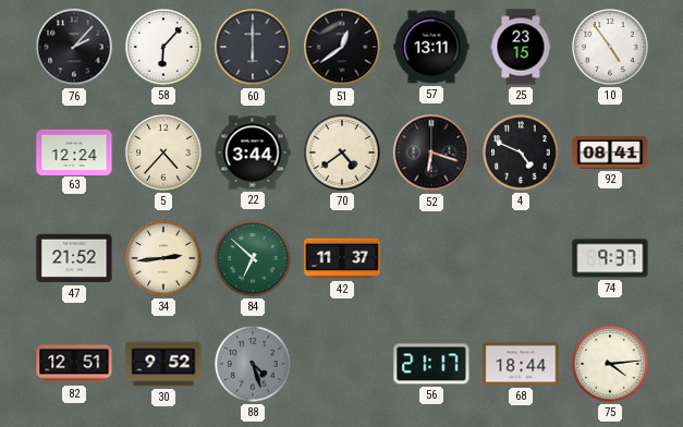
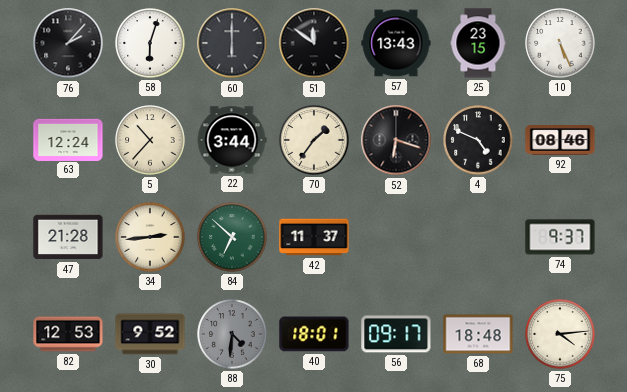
58: 6:07 -> 6:03 (150, 43)
51: 12:39 -> 11:51 (314, 43)
57: 13:11 -> 13:43 (396, 43)
10: 4:54 -> 5:26 (560, 43)
5: 4:37 -> 10:37 (150, 140)
70: 4:39 -> 1:36 (314, 140)
92: 08:41 -> 08:46 (560, 140)
47: 21:52 -> 21:28 (68, 237)
82: 12:51 -> 12:53 (68, 334)
88: 4:27 -> 4:31 (232, 334)
40: none -> 18:01 (314, 334)
56: 21:17 -> 09:17 (396, 334)
68: 18:44 -> 18:48 (478, 334)
